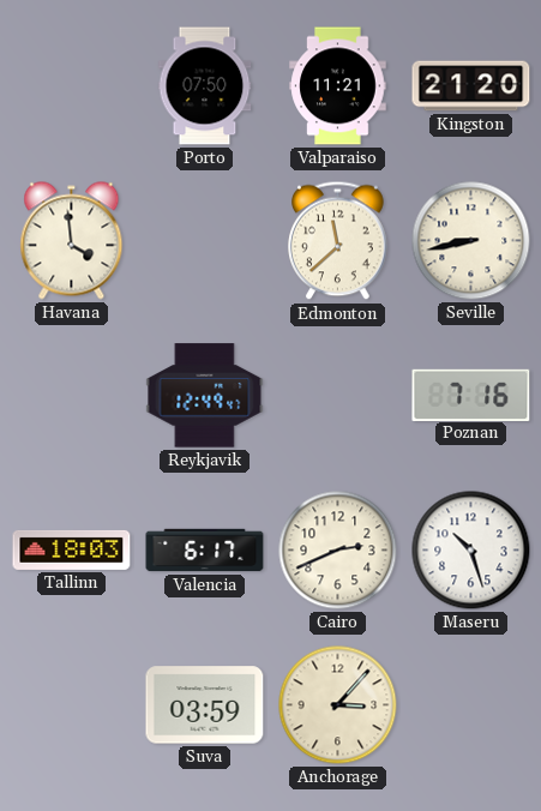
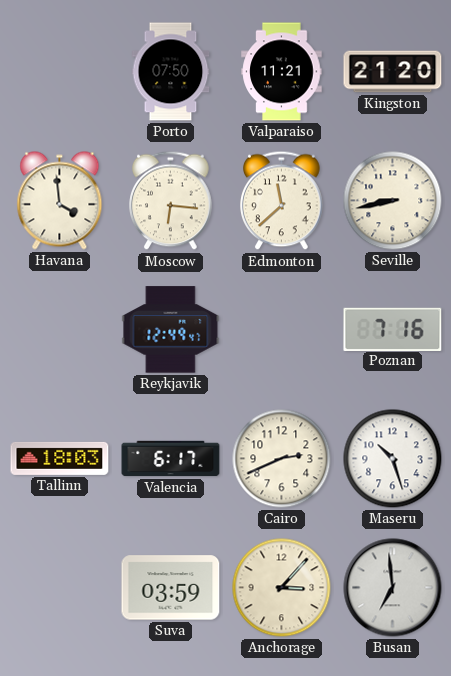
Moscow: none -> 6:16 (171, 201)
Busan: none -> 6:59 (393, 588)
